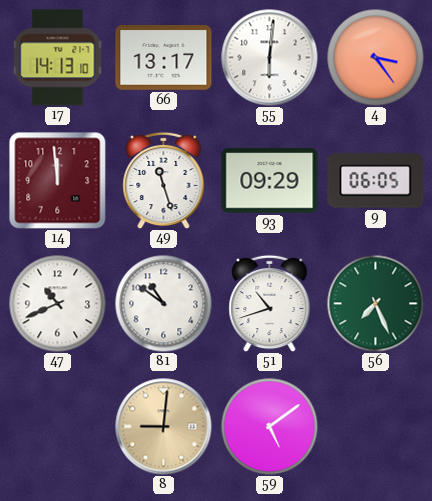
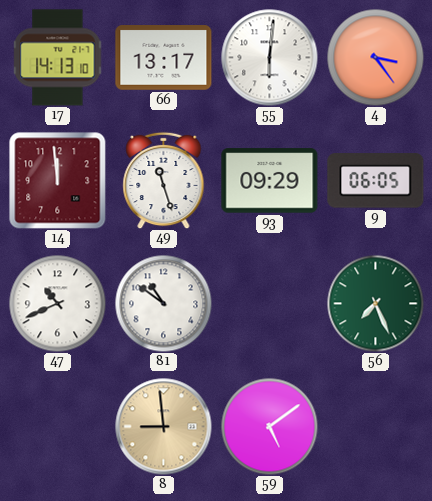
51: 10:42 -> none (270, 303)
8: 9:01 -> 8:59 (164, 427)
